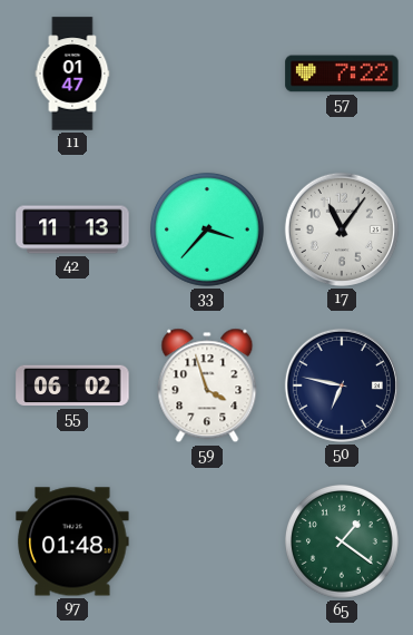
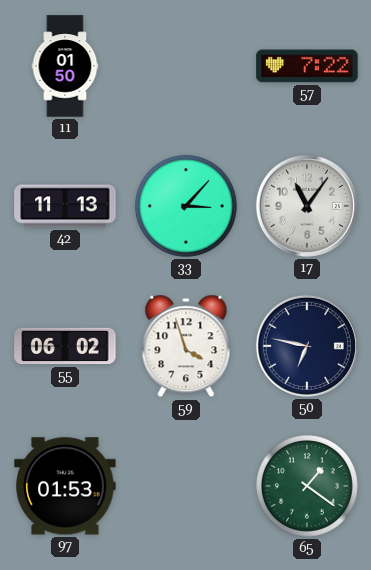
11: 01:47 -> 01:50 (65, 66)
33: 3:37 -> 3:07 (186, 206)
97: 01:48 -> 01:53 (65, 486)
